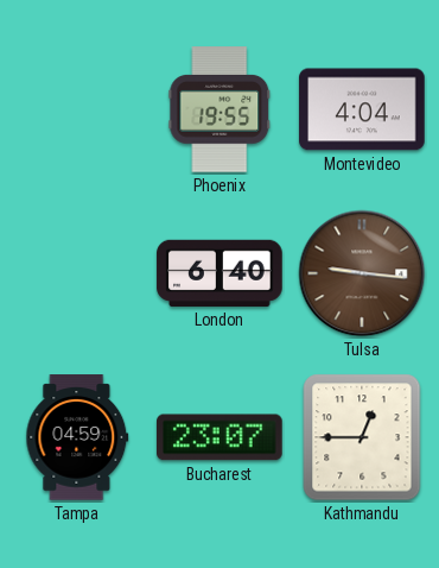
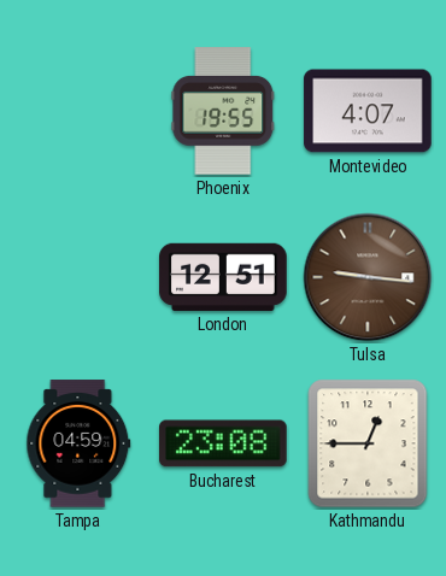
Montevideo: 4:04 -> 4:07 (368, 111)
London: 6:40 -> 12:51 (223, 277)
Bucharest: 23:07 -> 23:08 (224, 443)
